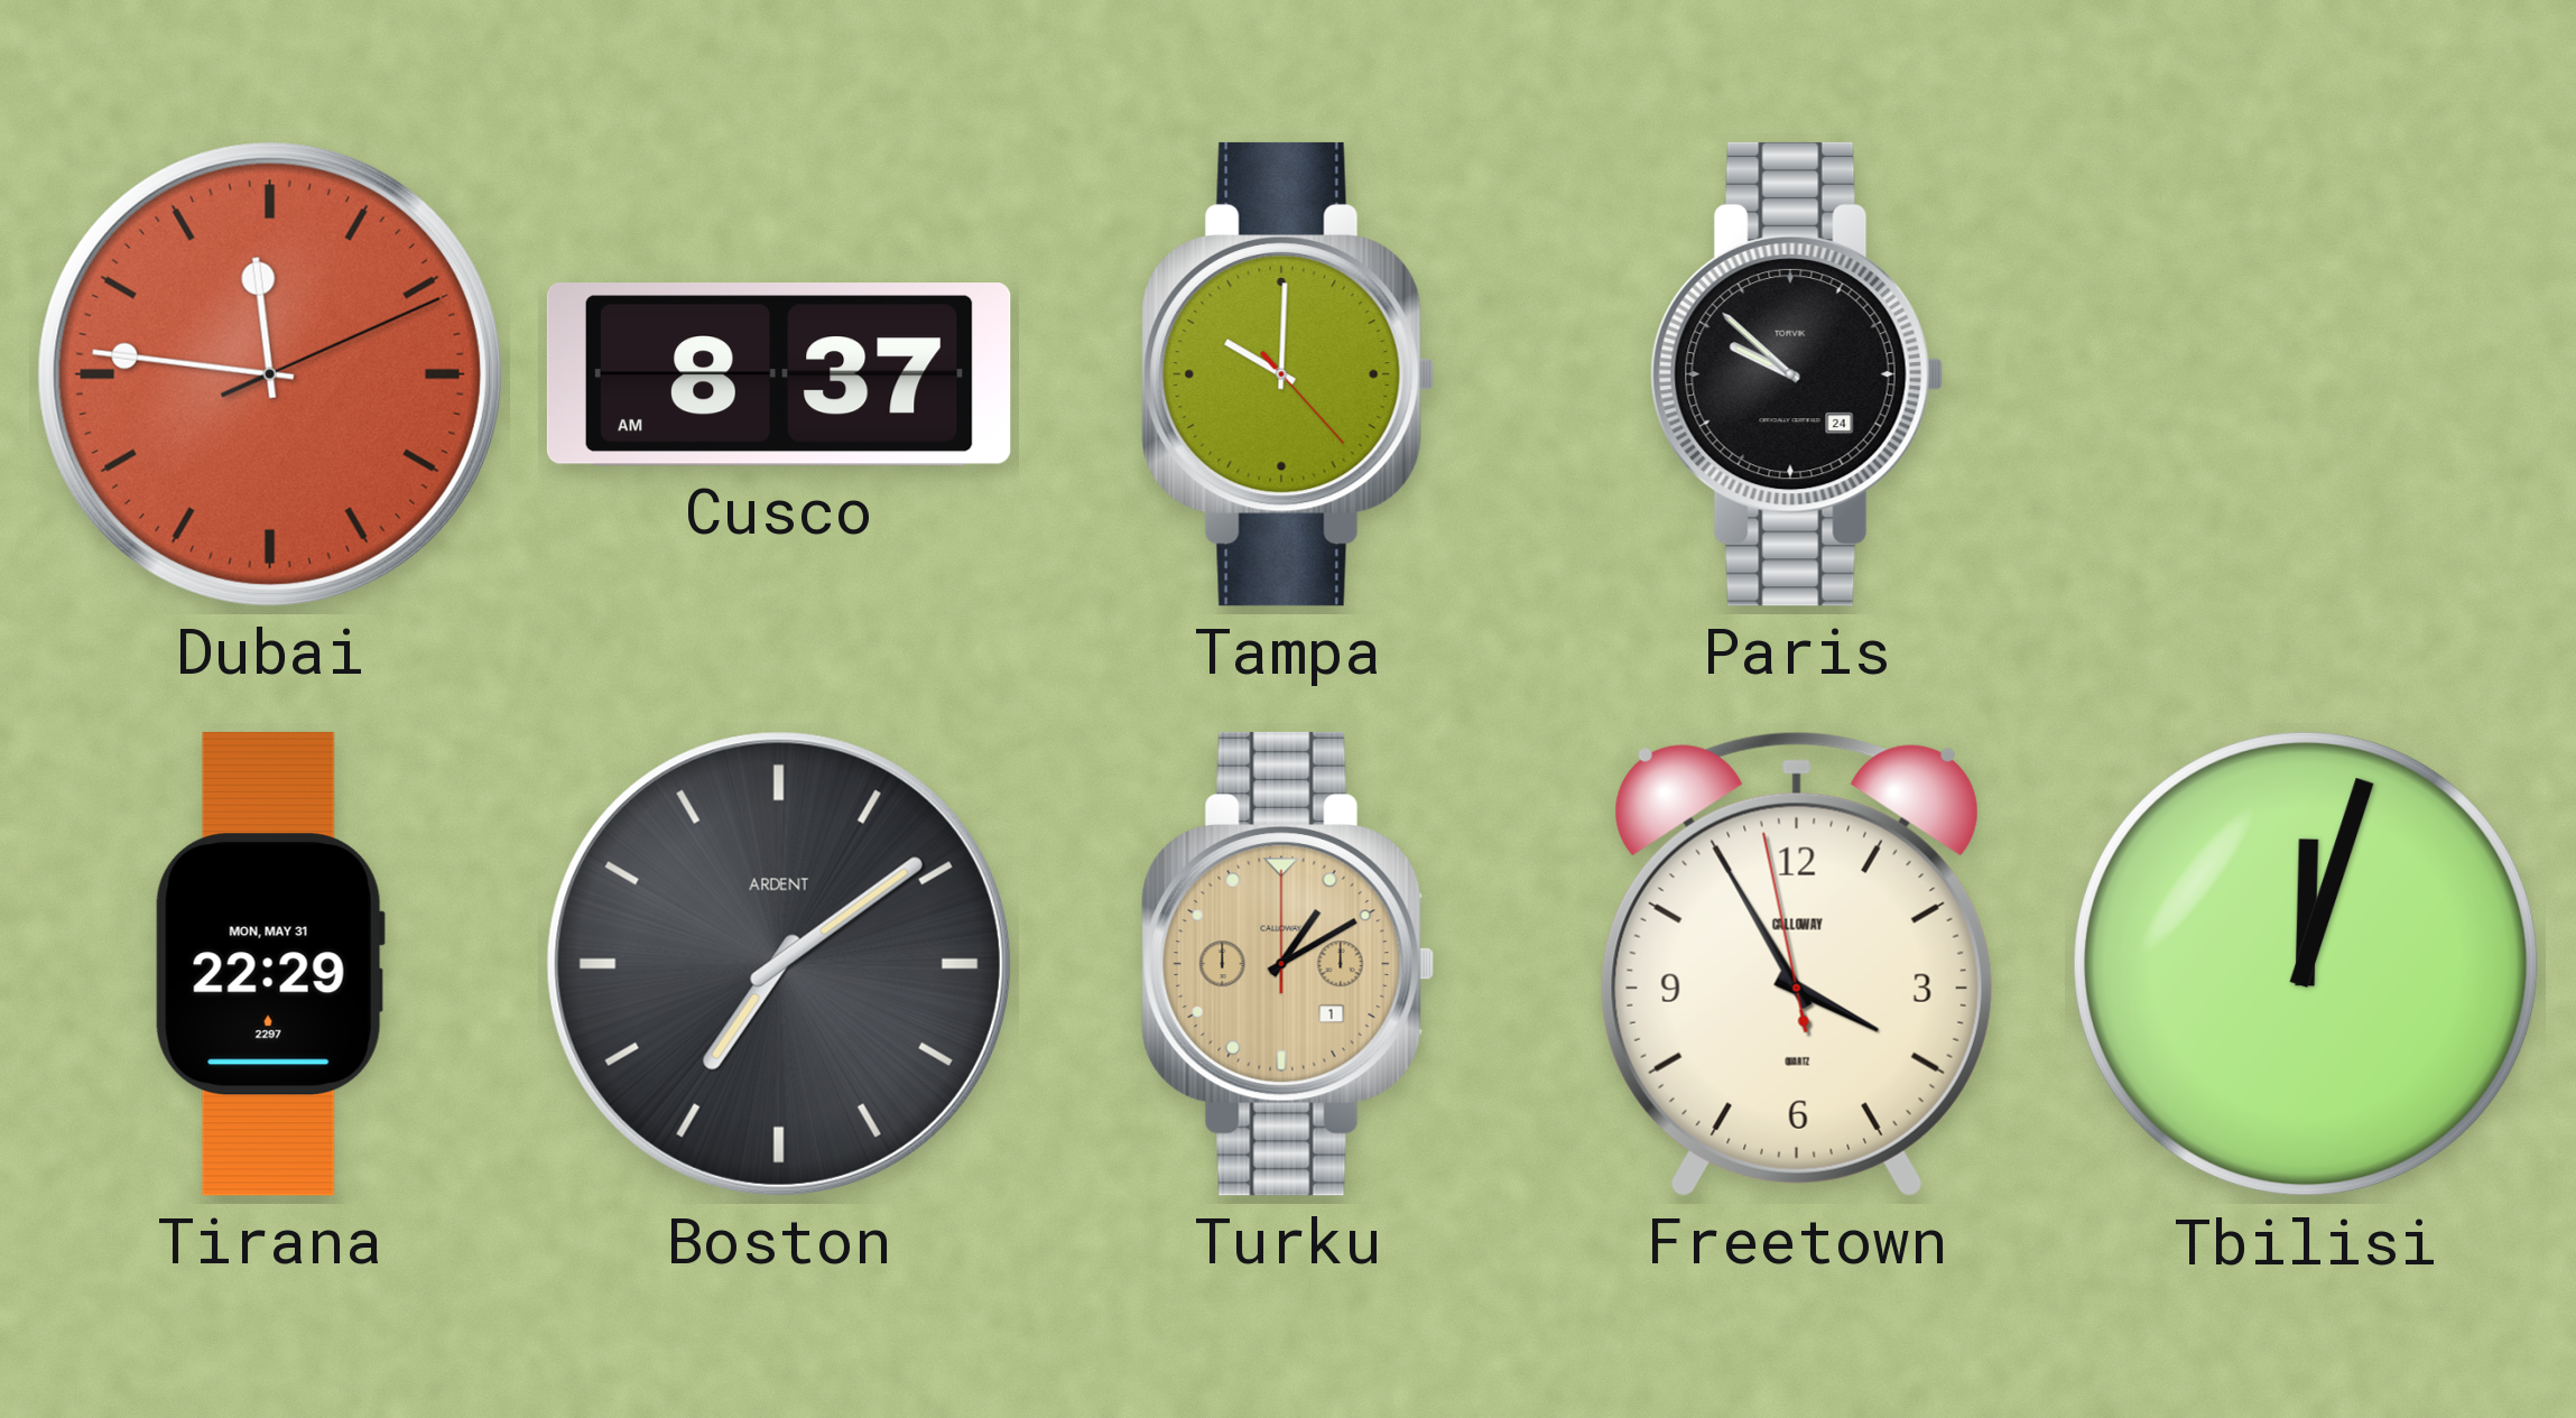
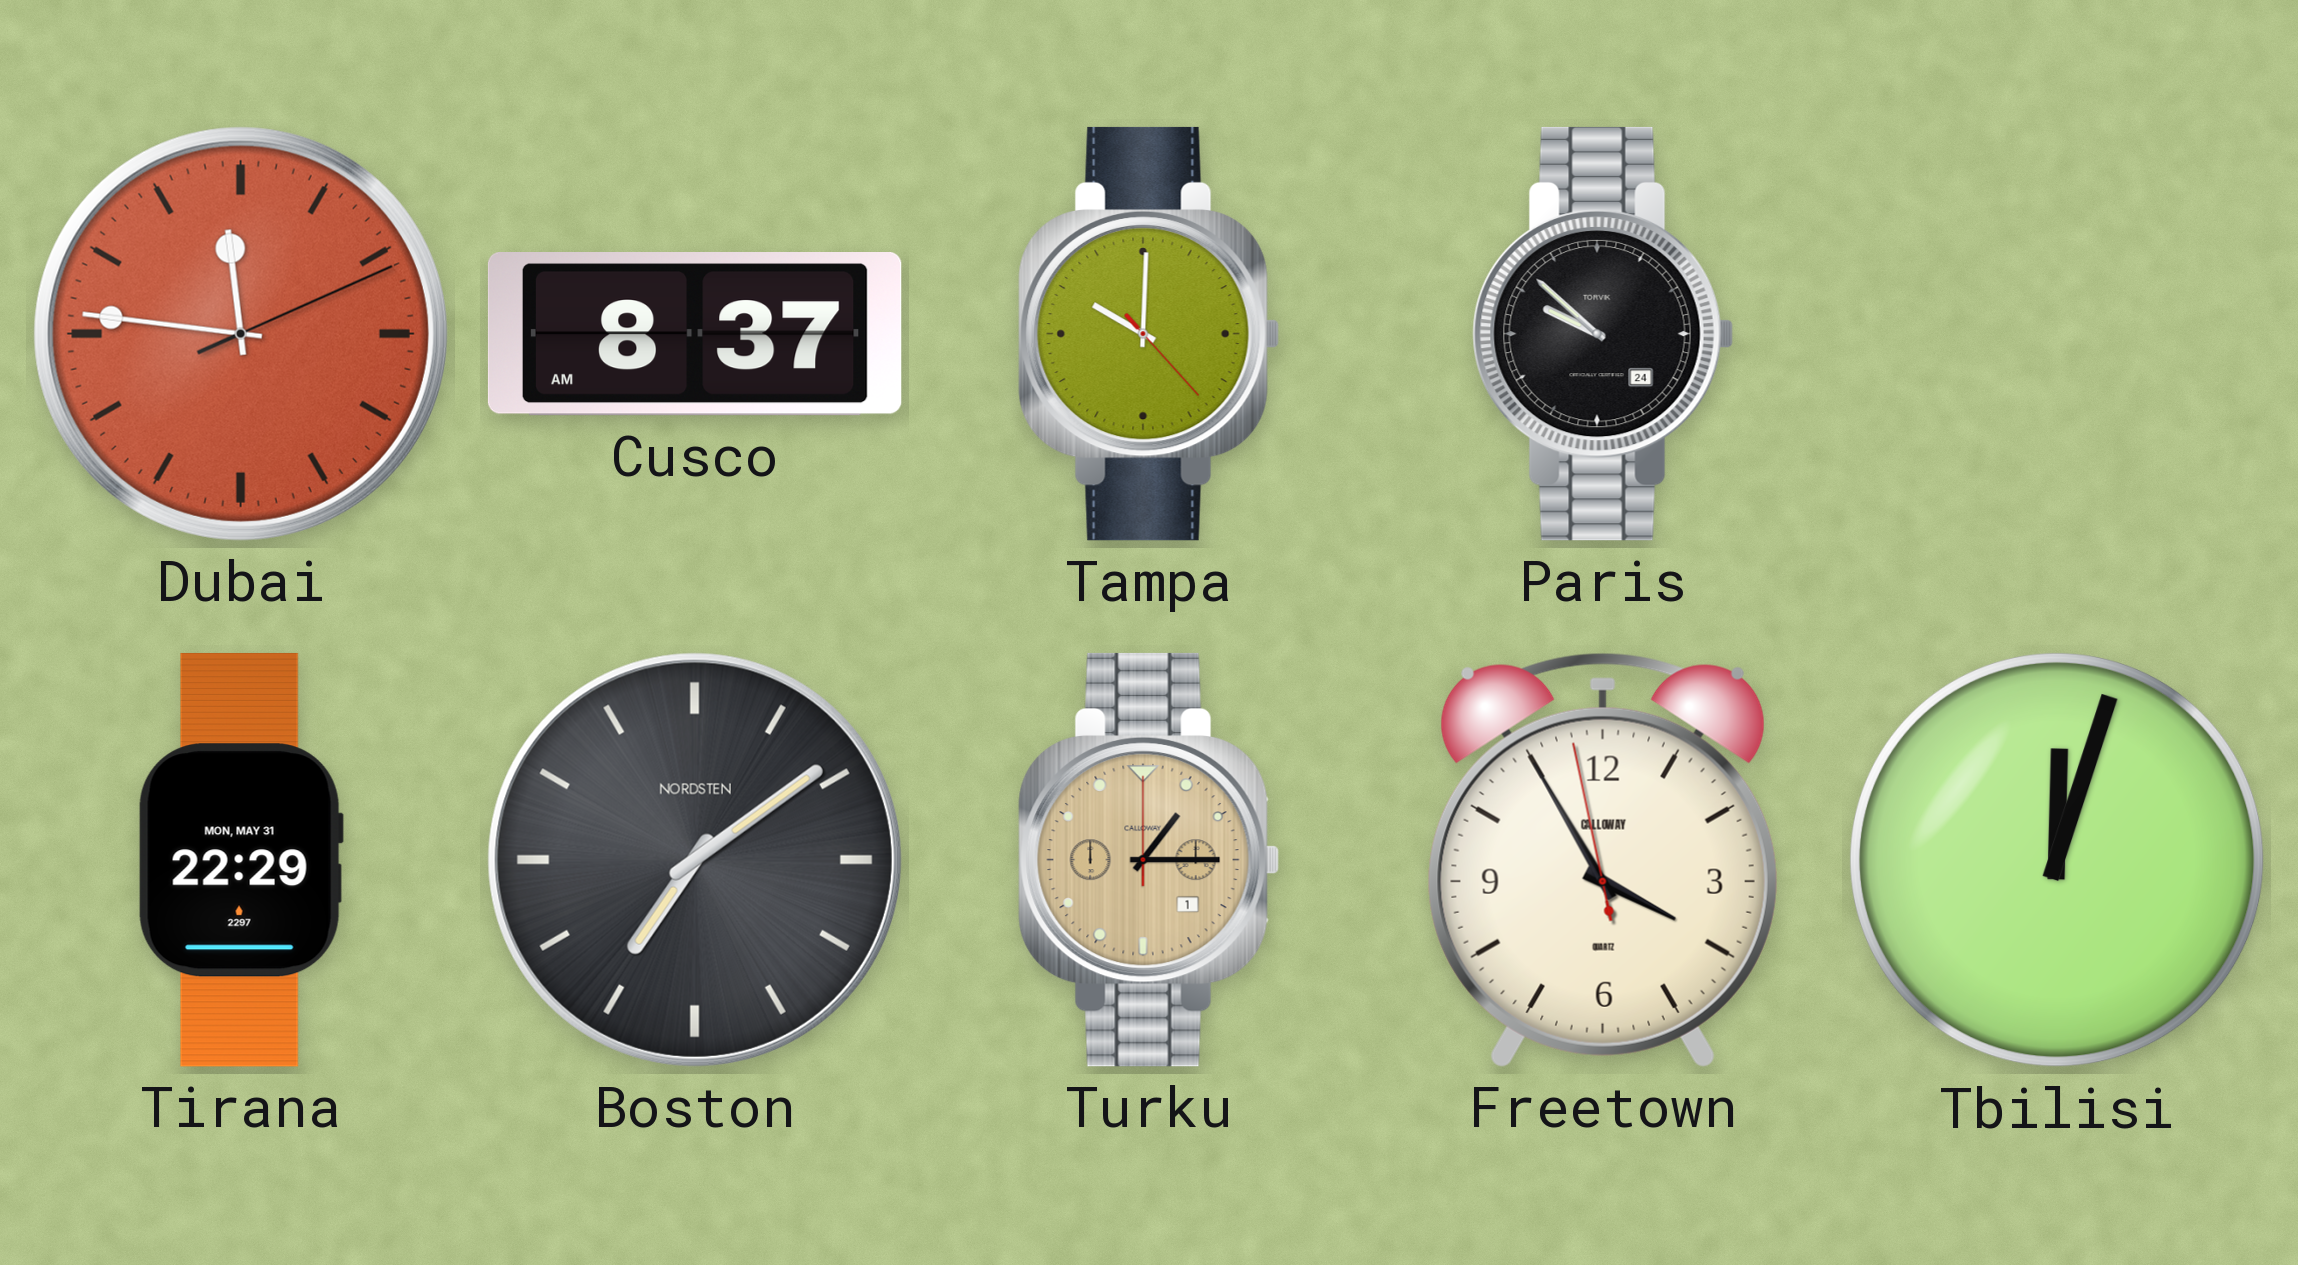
Boston brand: ARDENT -> NORDSTEN (695, 860)
Turku: 1:10 -> 1:15 (1149, 860)
